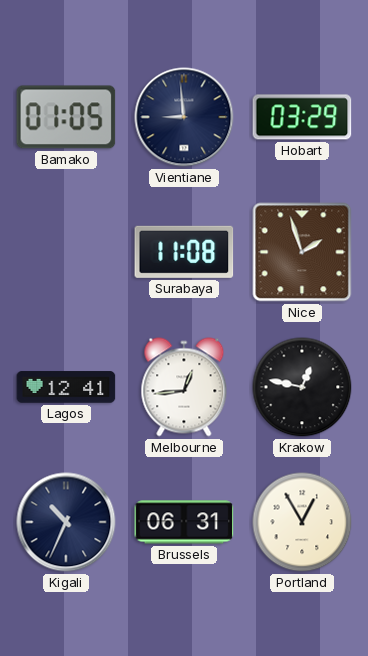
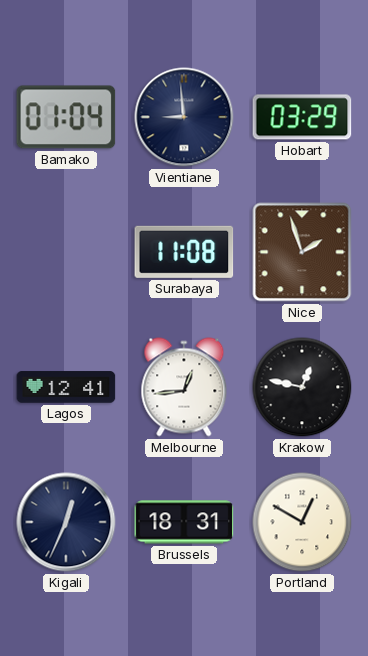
Bamako: 01:05 -> 01:04 (66, 117)
Kigali: 10:34 -> 12:34 (66, 522)
Brussels: 06:31 -> 18:31 (184, 522)
Portland: 12:55 -> 12:50 (302, 522)
